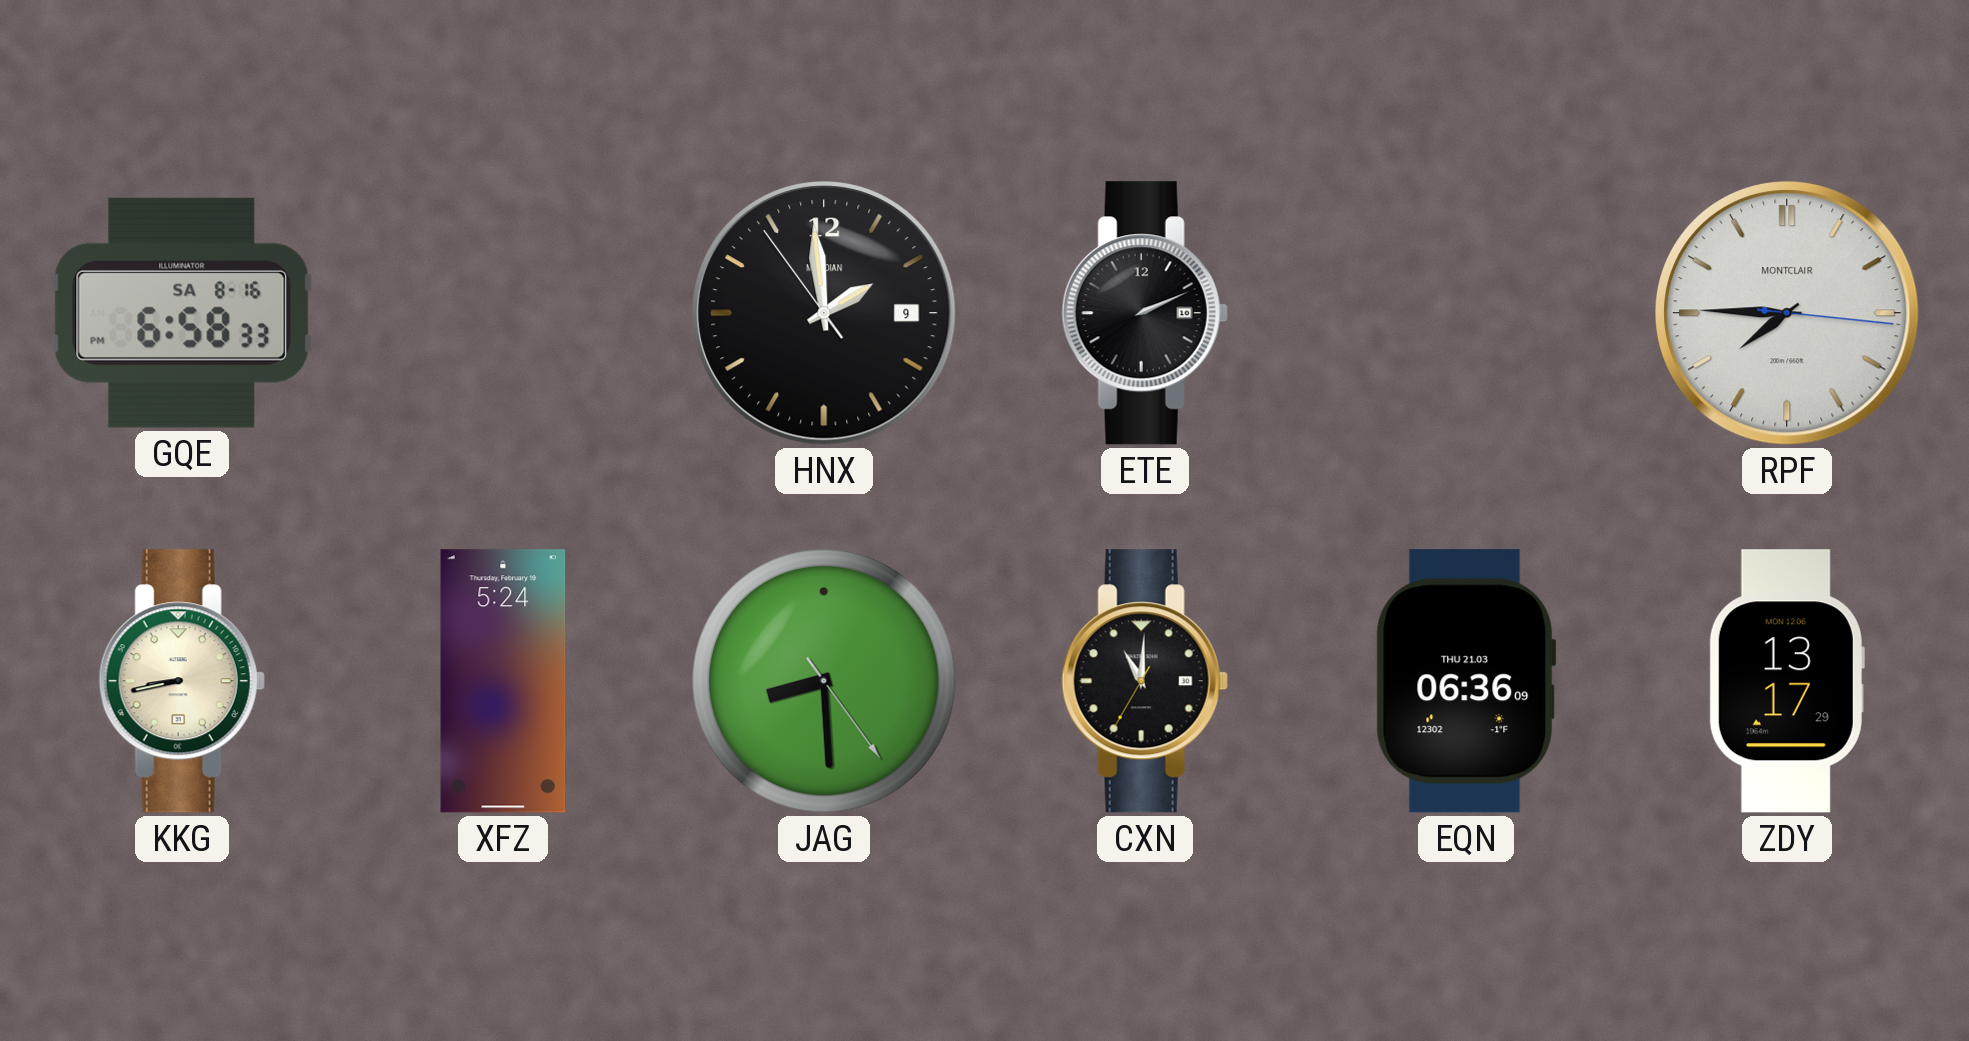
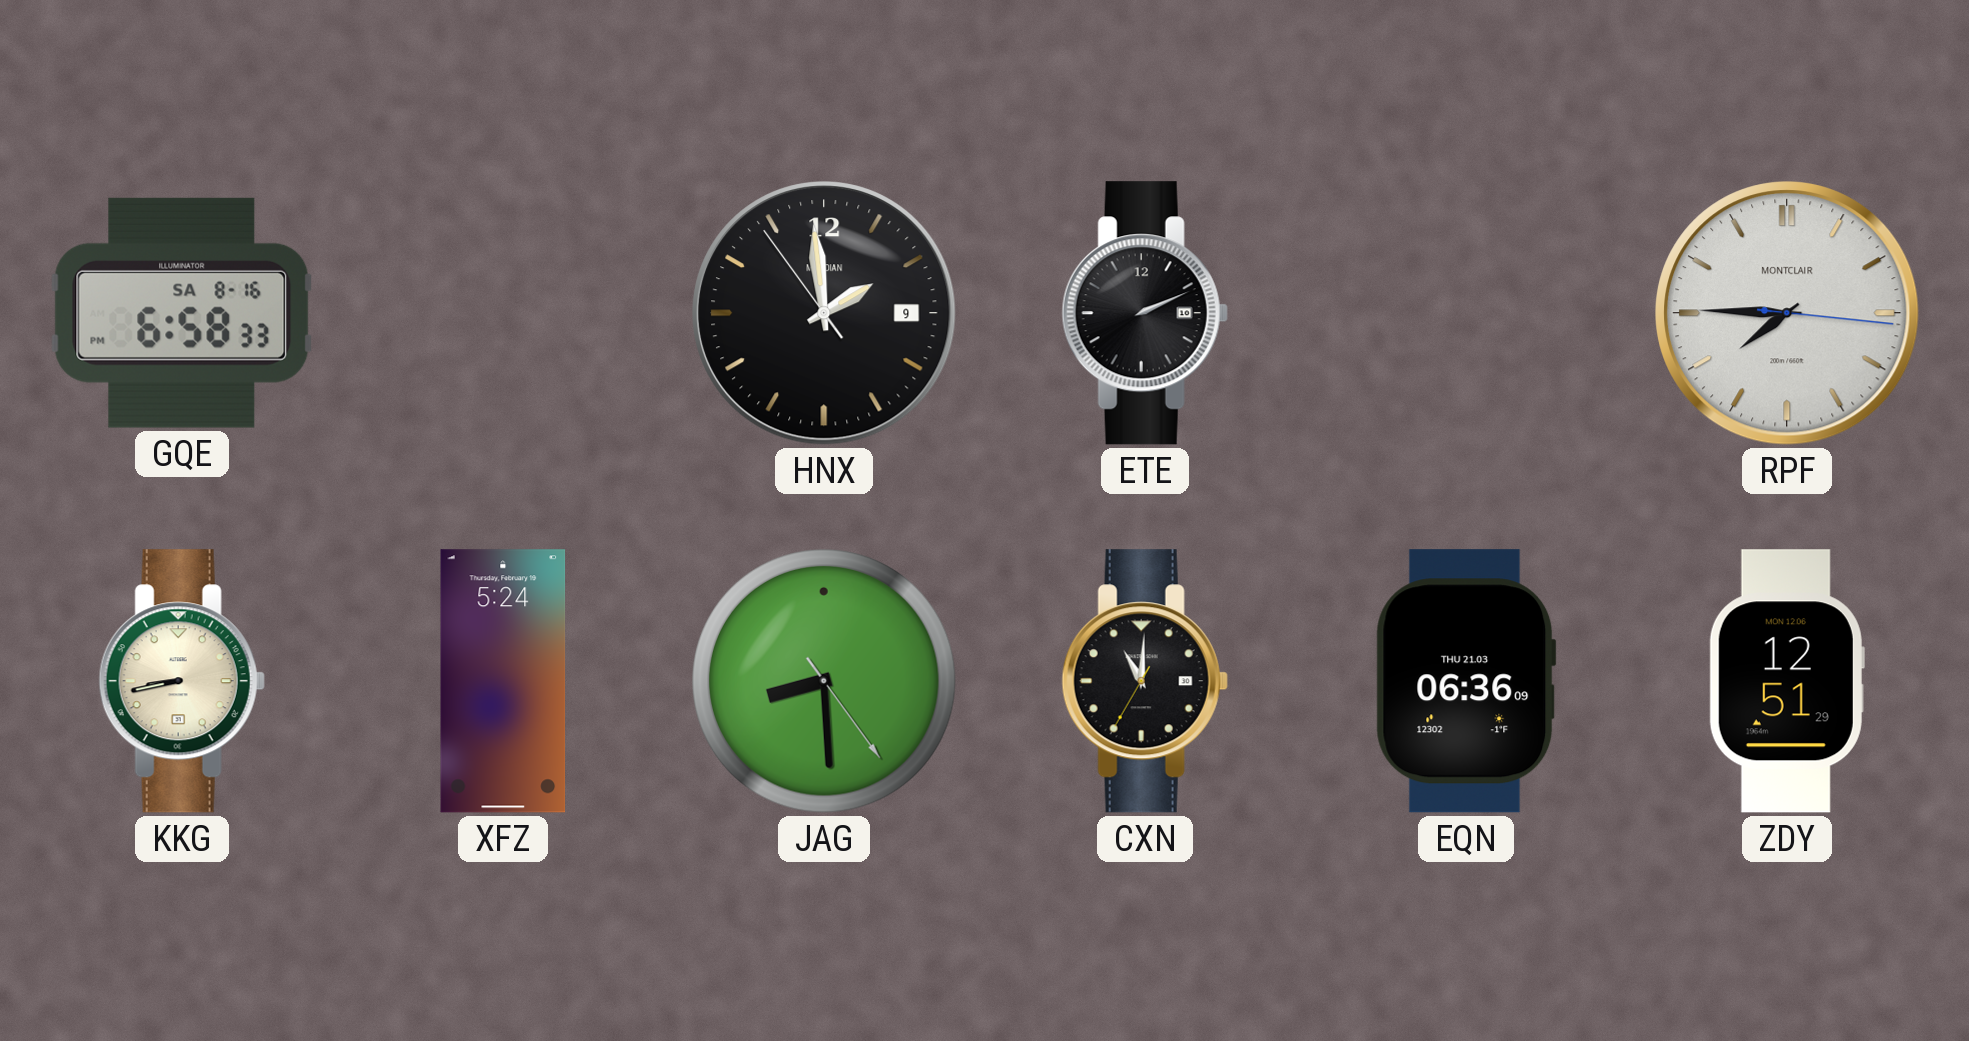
ZDY: 13:17 -> 12:51 (1787, 681)
